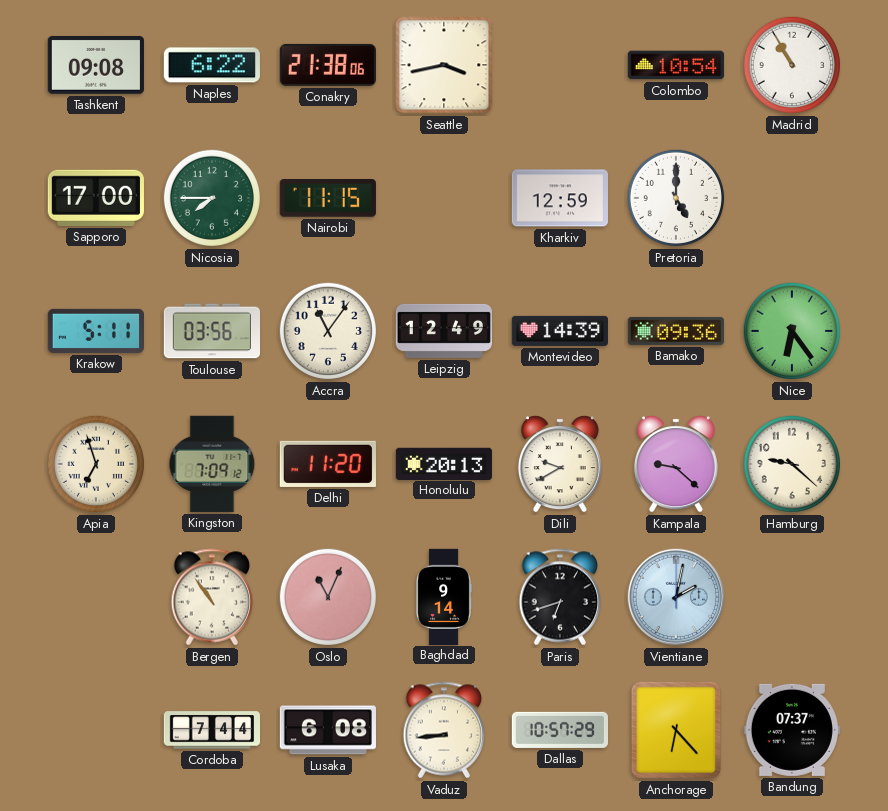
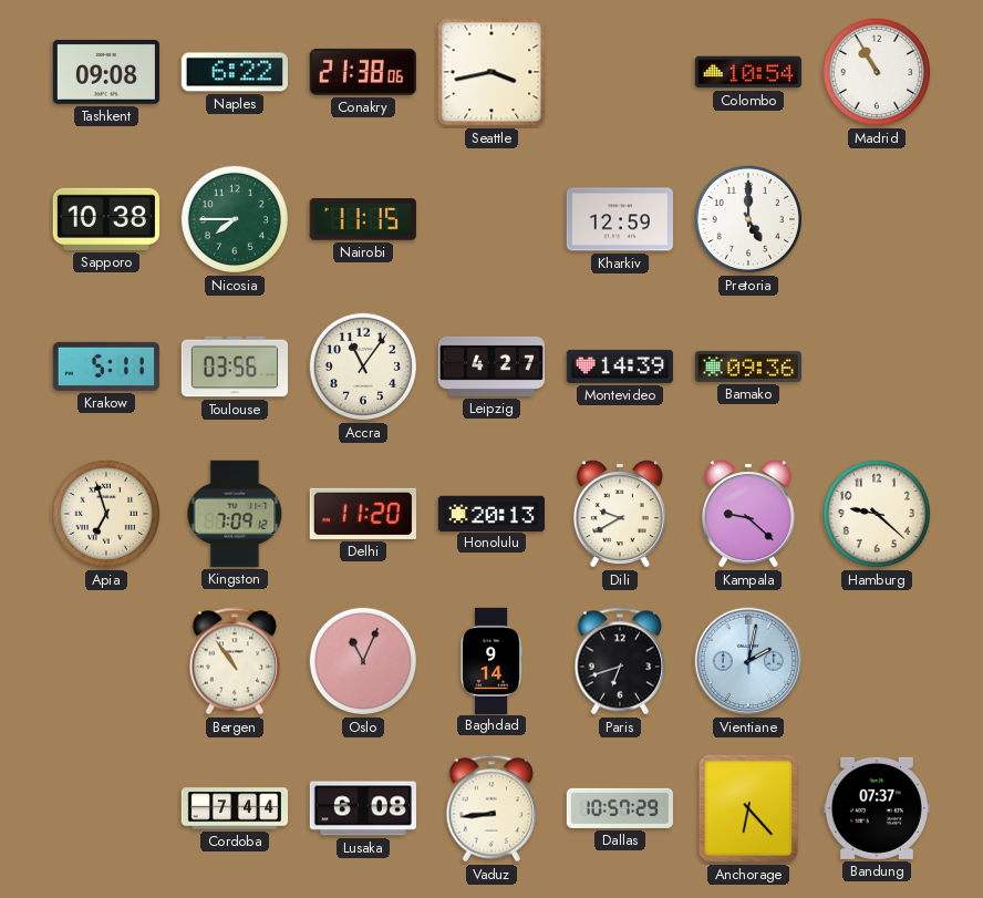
Sapporo: 17:00 -> 10:38 (106, 219)
Leipzig: 12:49 -> 4:27 (490, 367)
Nice: 6:24 -> none (792, 331)
